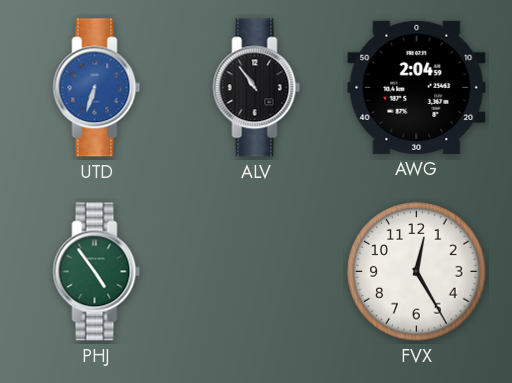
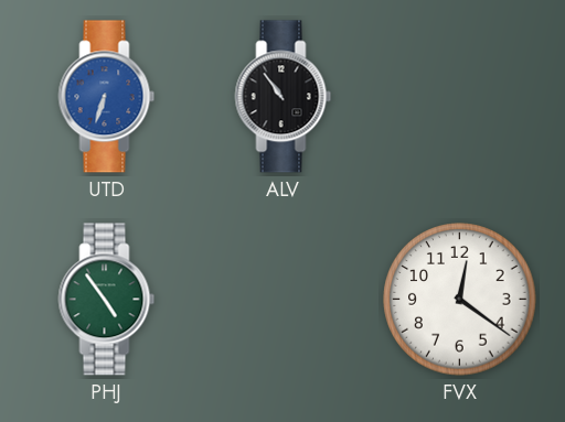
AWG: 2:04 -> none (417, 87)
FVX: 12:25 -> 12:21 (460, 300)
